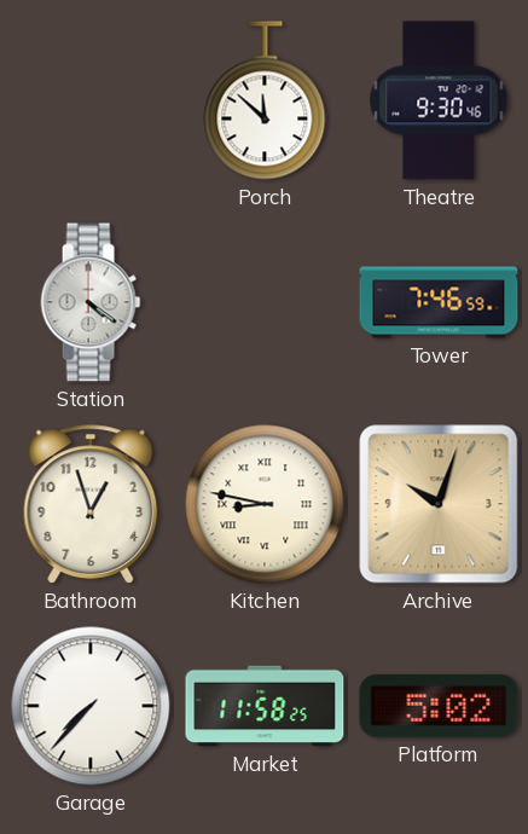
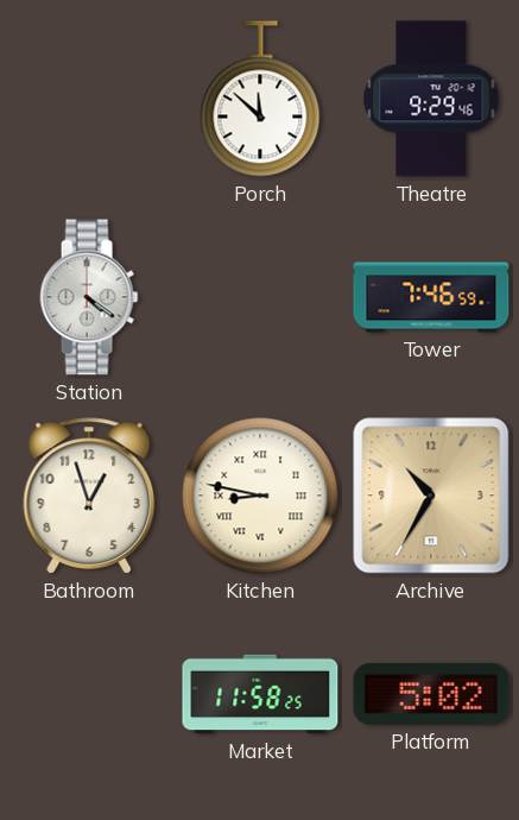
Theatre: 9:30 -> 9:29 (431, 99)
Archive: 10:03 -> 10:35 (431, 496)
Garage: 7:37 -> none (91, 706)
